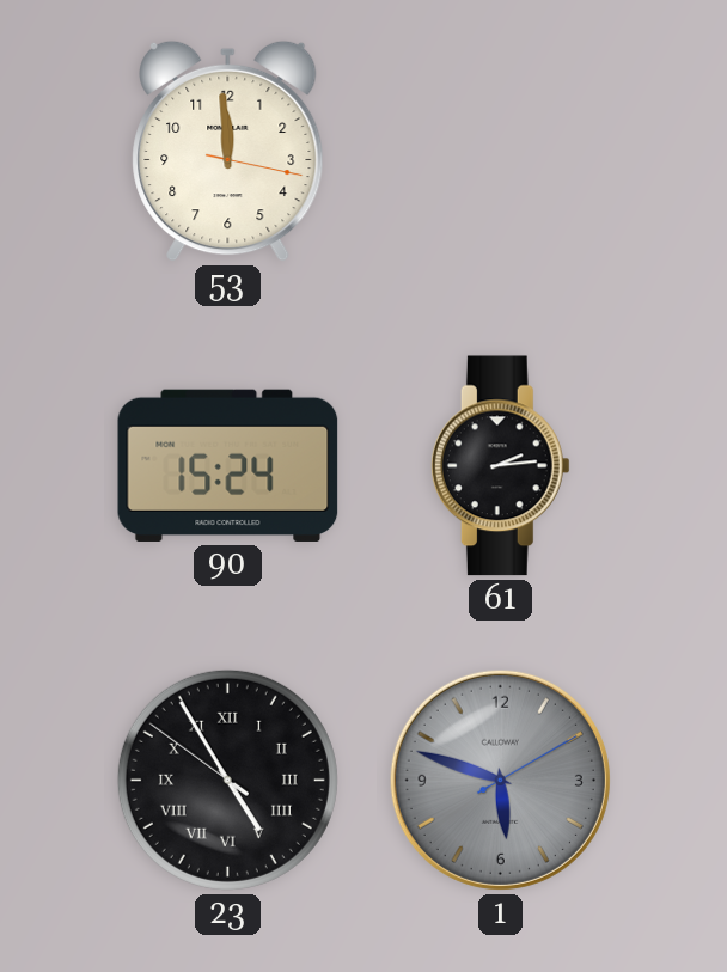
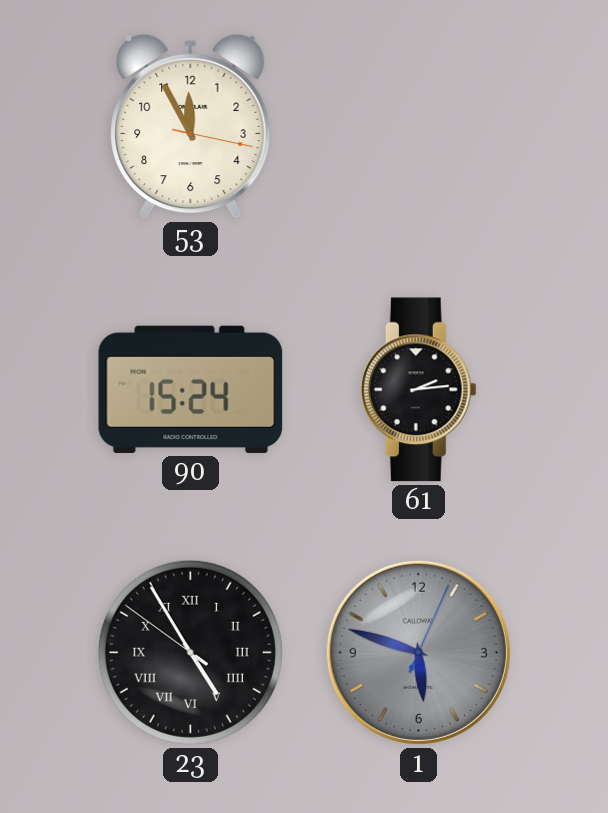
53: 11:59 -> 11:55 (191, 126)
1: 5:48:10 -> 5:48:04 (418, 652)
